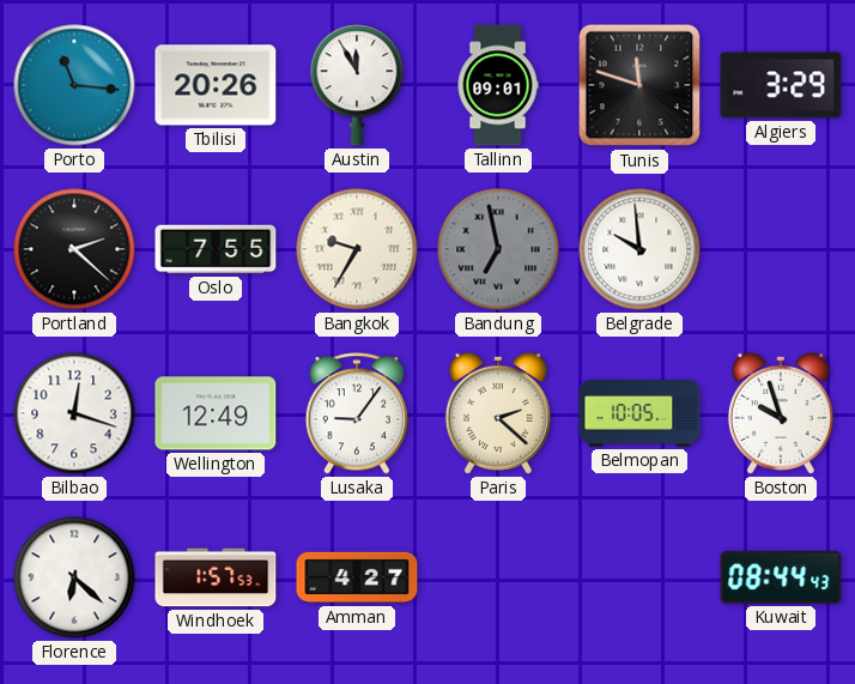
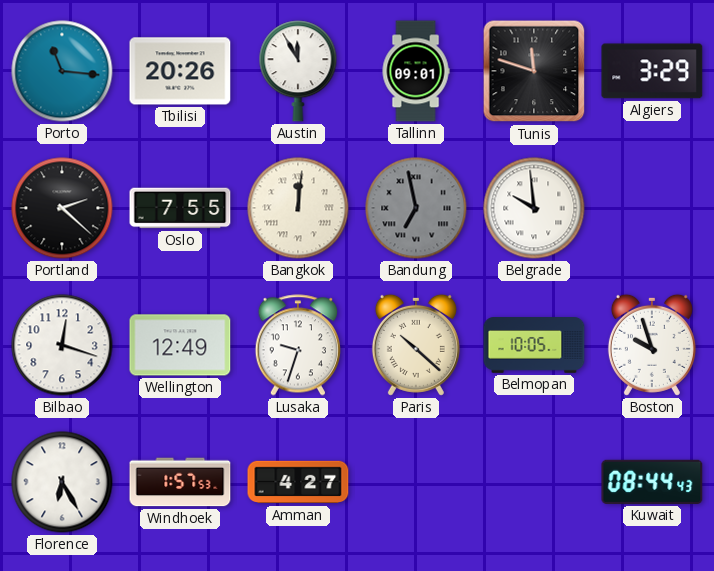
Bangkok: 9:35 -> 12:01 (298, 208)
Lusaka: 9:06 -> 9:33 (297, 345)
Paris: 2:22 -> 10:22 (416, 345)
Florence: 6:22 -> 6:25 (62, 482)
